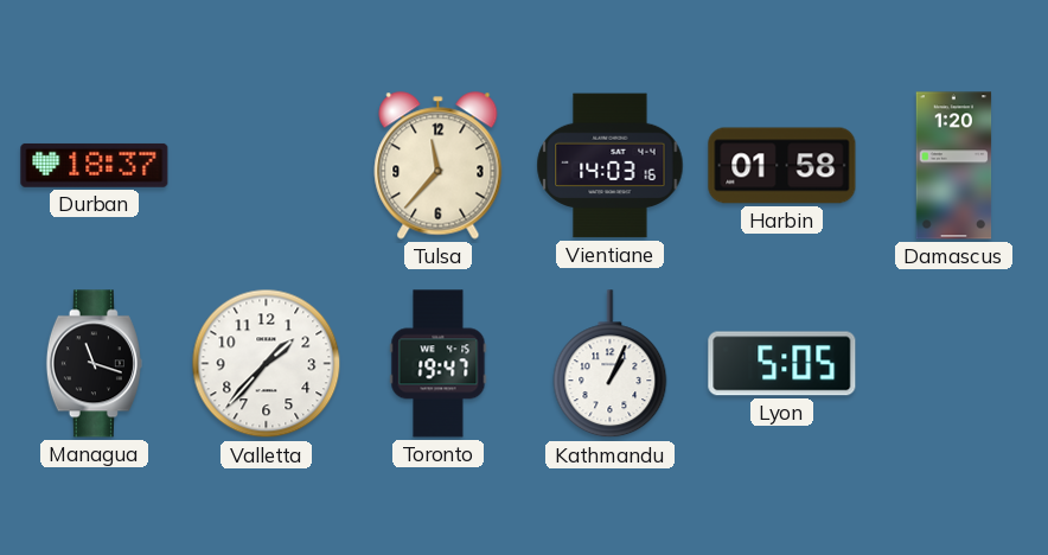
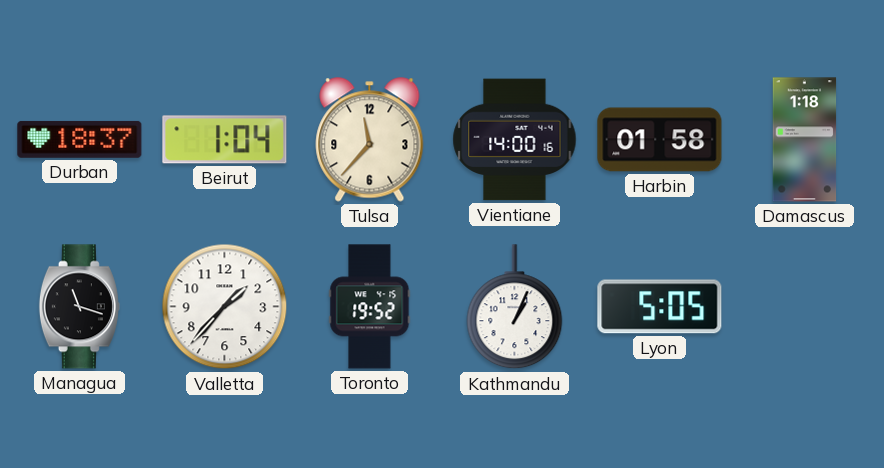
Beirut: none -> 1:04 (225, 140)
Vientiane: 14:03 -> 14:00 (515, 140)
Damascus: 1:20 -> 1:18 (805, 140)
Toronto: 19:47 -> 19:52 (370, 307)
